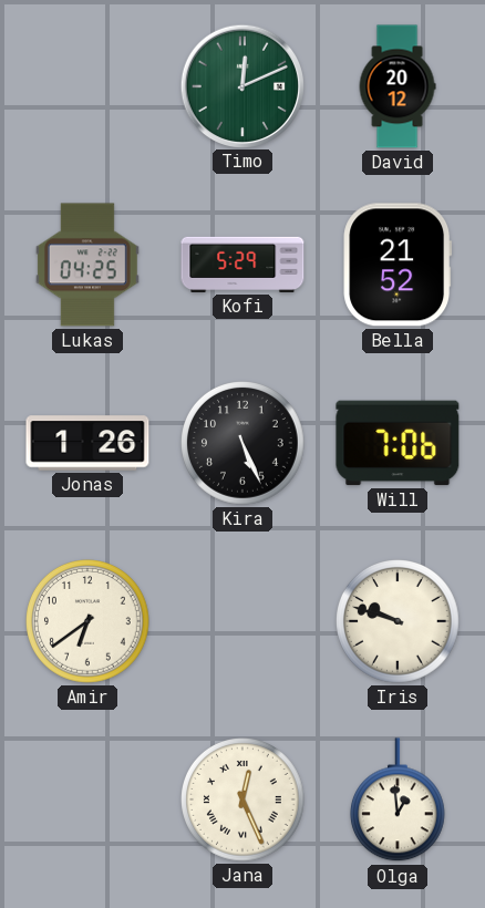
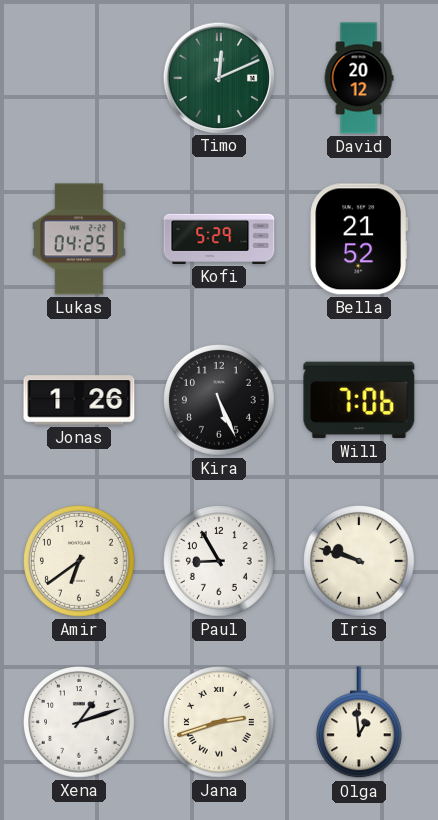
Paul: none -> 8:55 (220, 562)
Xena: none -> 1:12 (80, 723)
Jana: 12:26 -> 2:42 (220, 723)
